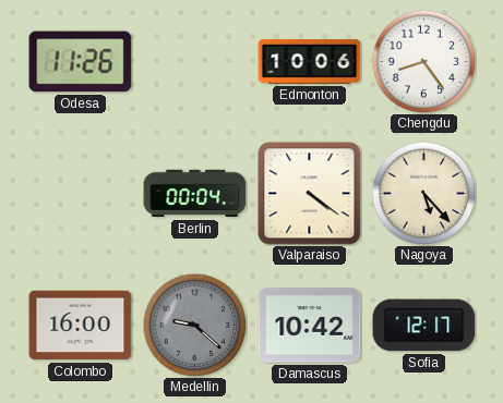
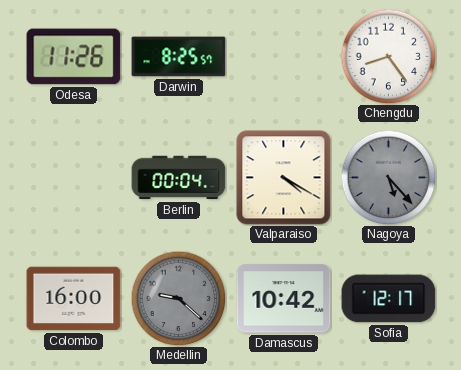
Darwin: none -> 8:25 (179, 57)
Edmonton: 10:06 -> none (310, 61)
Valparaiso: 4:21 -> 4:20 (284, 178)
Nagoya dial: cream -> grey (388, 177)
